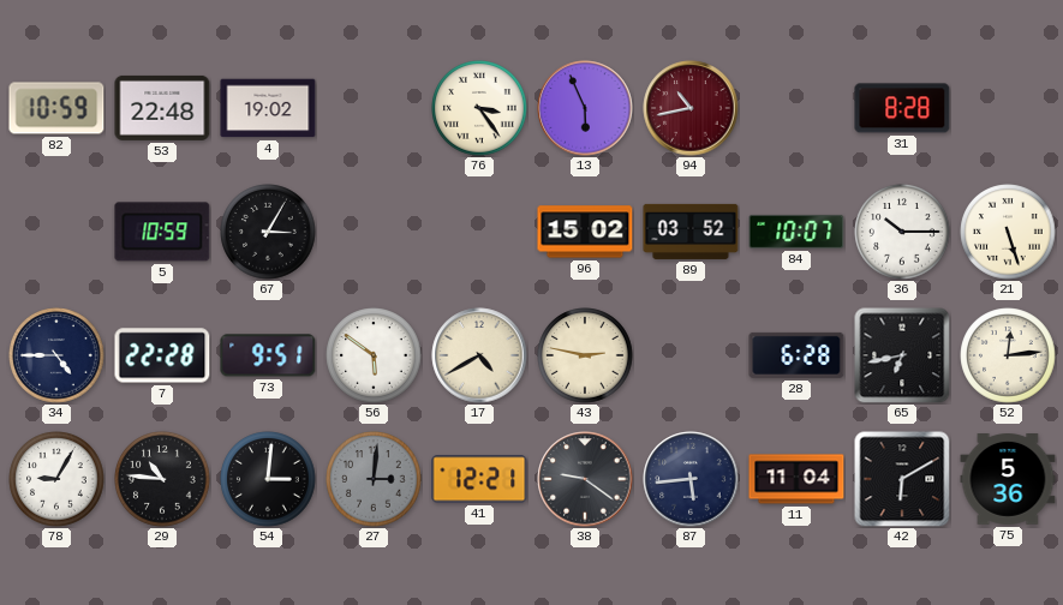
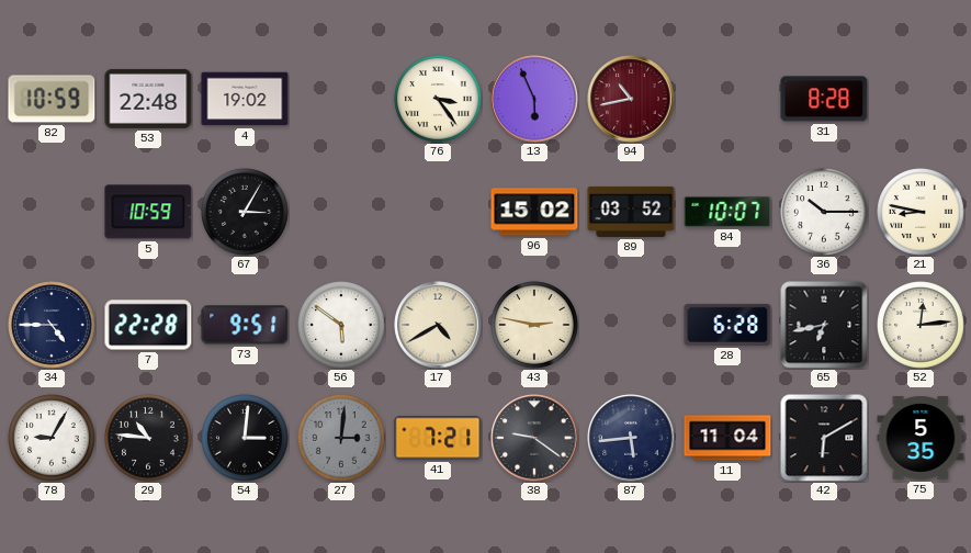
21: 5:27 -> 8:47 (921, 212)
41: 12:21 -> 7:21 (438, 438)
75: 5:36 -> 5:35 (921, 439)
